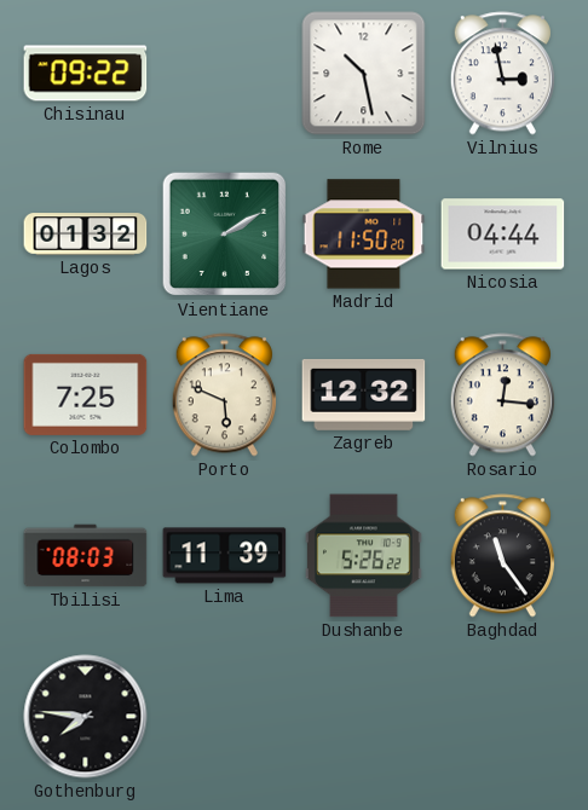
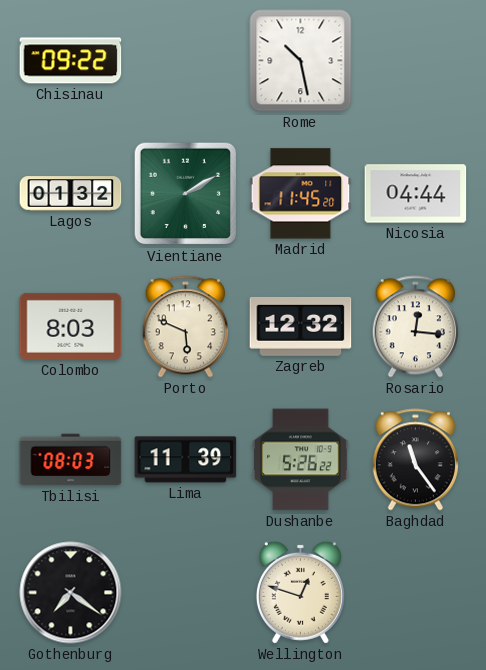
Vilnius: 2:58 -> none (502, 74)
Madrid: 11:50 -> 11:45 (301, 194)
Colombo: 7:25 -> 8:03 (71, 326)
Gothenburg: 7:46 -> 7:21 (71, 593)
Wellington: none -> 12:48 (300, 592)
